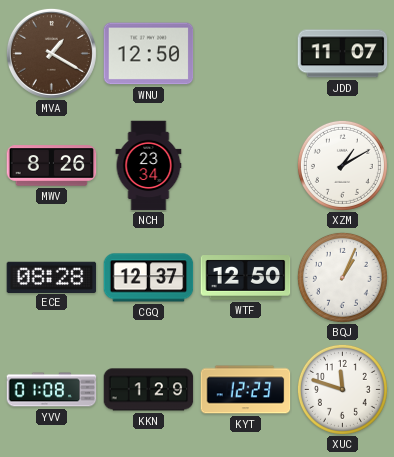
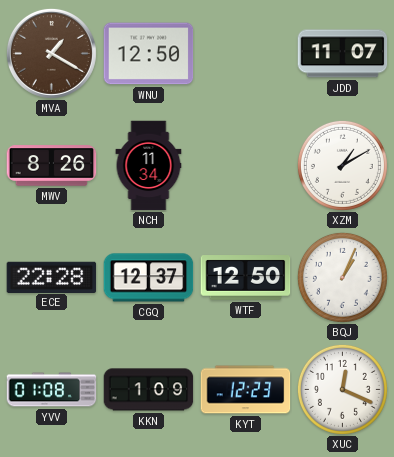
NCH: 23:34 -> 11:34 (149, 166)
ECE: 08:28 -> 22:28 (52, 277)
KKN: 1:29 -> 1:09 (149, 390)
XUC: 11:48 -> 12:19 (342, 389)
